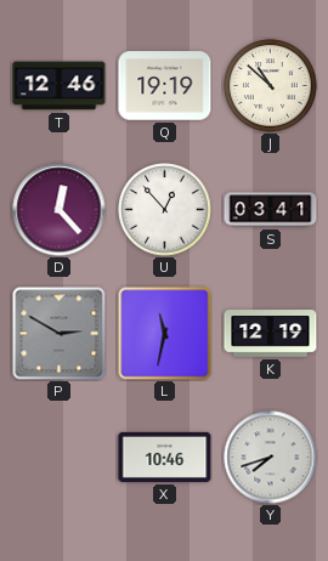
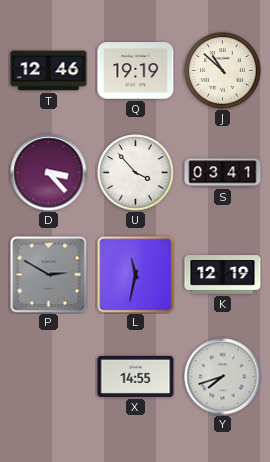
D: 12:23 -> 3:23 (49, 173)
U: 12:53 -> 3:53 (136, 173)
X: 10:46 -> 14:55 (136, 376)
